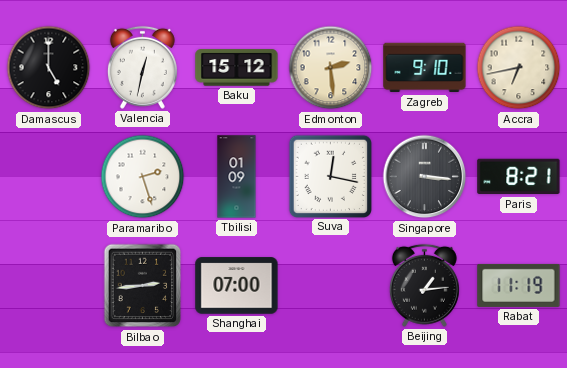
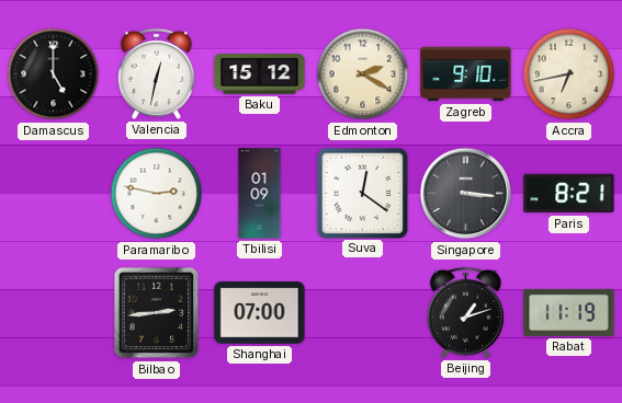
Edmonton: 2:29 -> 2:20 (363, 74)
Paramaribo: 2:27 -> 2:47 (157, 194)
Suva: 12:17 -> 12:21 (362, 193)
Beijing: 1:14 -> 1:12 (465, 312)
